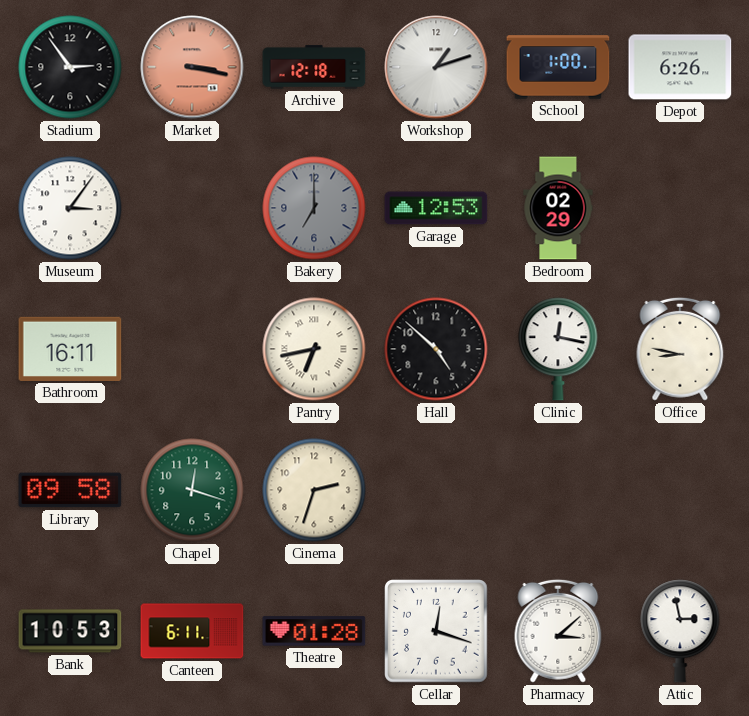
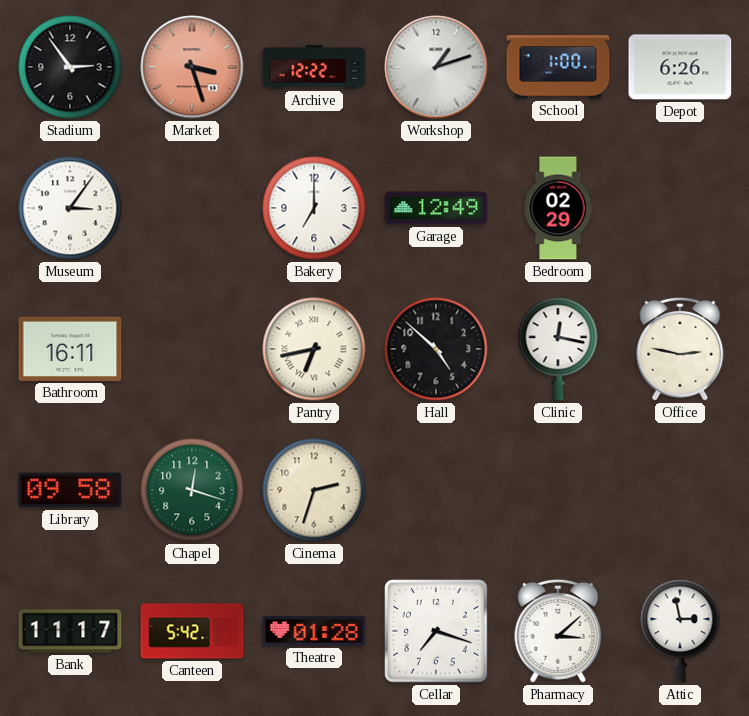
Market: 3:17 -> 3:27 (192, 67)
Archive: 12:18 -> 12:22 (314, 67)
Bakery dial: grey -> white (314, 208)
Garage: 12:53 -> 12:49 (436, 208)
Office: 8:47 -> 2:47 (680, 349)
Bank: 10:53 -> 11:17 (70, 631)
Canteen: 6:11 -> 5:42 (192, 631)
Cellar: 12:18 -> 7:18 (436, 631)
